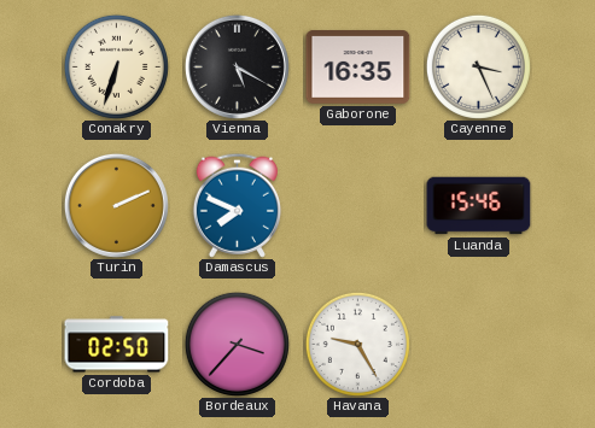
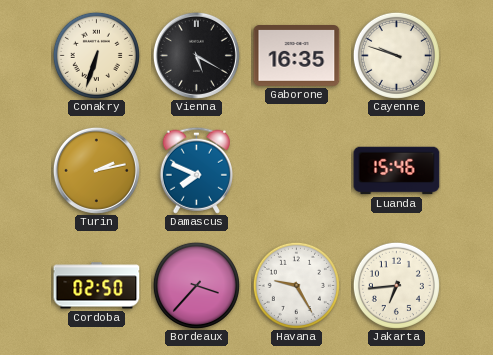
Cayenne: 3:26 -> 9:48 (396, 55)
Turin: 2:11 -> 2:13 (96, 170)
Jakarta: none -> 6:44 (396, 285)
